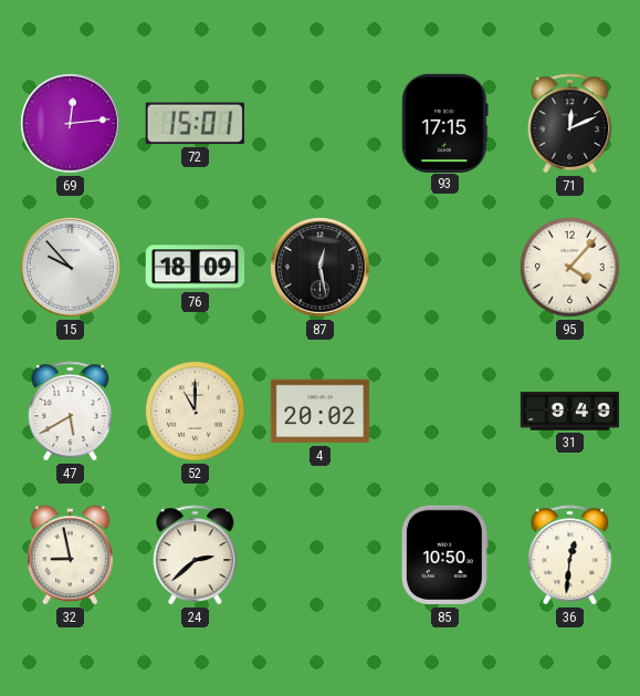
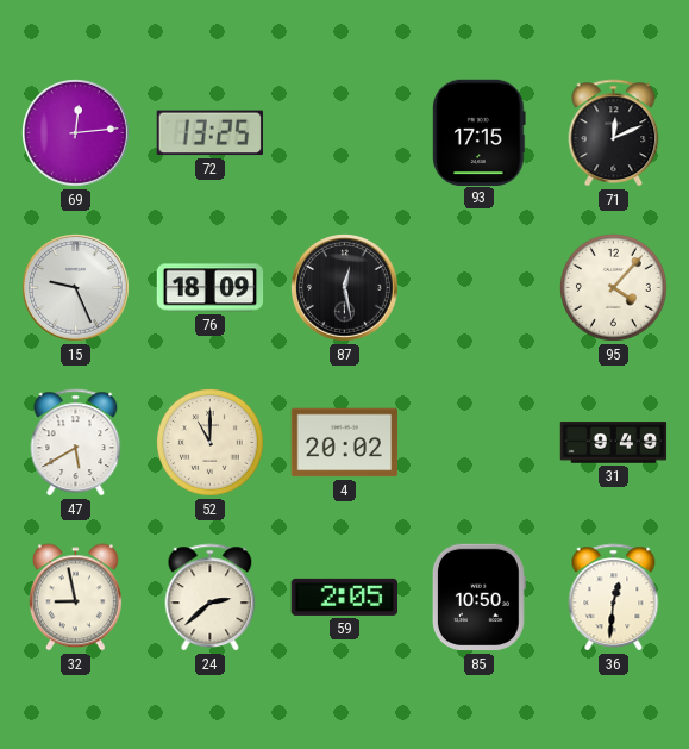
72: 15:01 -> 13:25 (209, 133)
15: 9:53 -> 9:26 (76, 288)
59: none -> 2:05 (344, 597)
